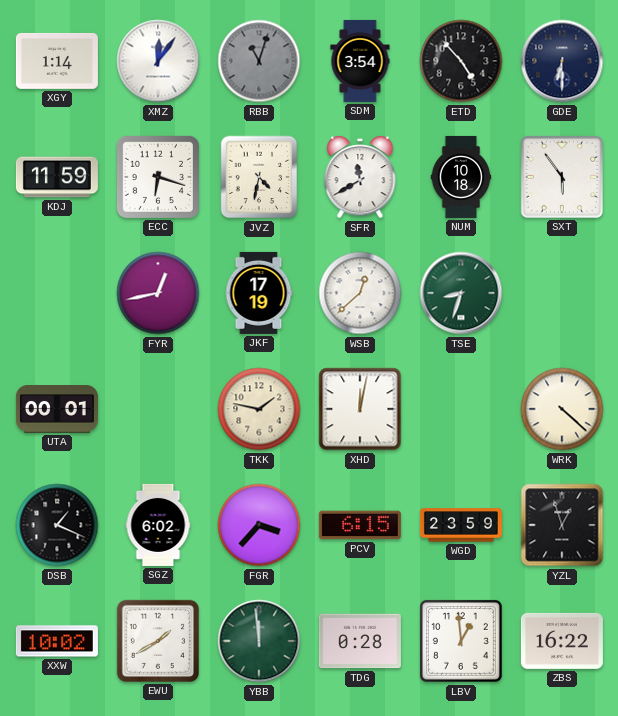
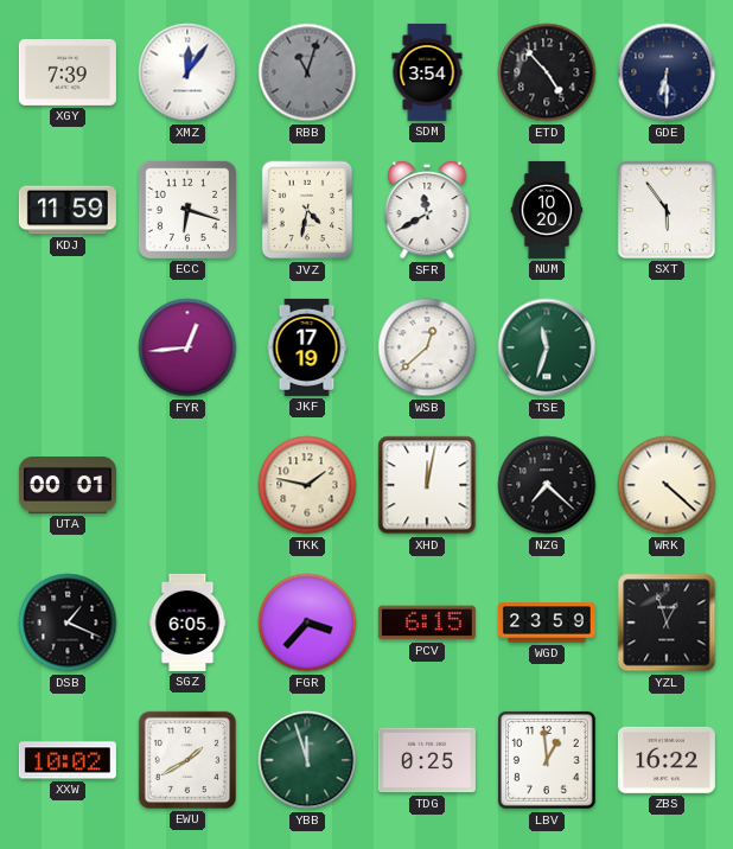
XGY: 1:14 -> 7:39 (68, 72)
NUM: 10:18 -> 10:20 (547, 210)
FYR: 12:43 -> 12:44 (187, 347)
TSE: 8:33 -> 11:33 (547, 347)
NZG: none -> 7:22 (547, 485)
SGZ: 6:02 -> 6:05 (187, 623)
YBB: 11:59 -> 11:57 (307, 760)
TDG: 0:28 -> 0:25 (427, 760)
